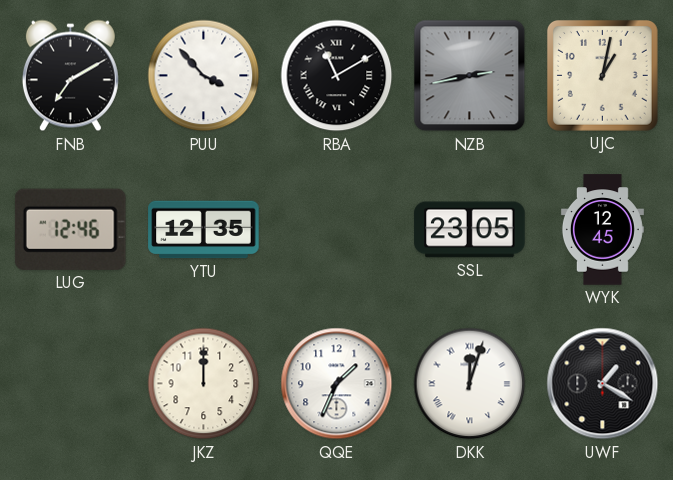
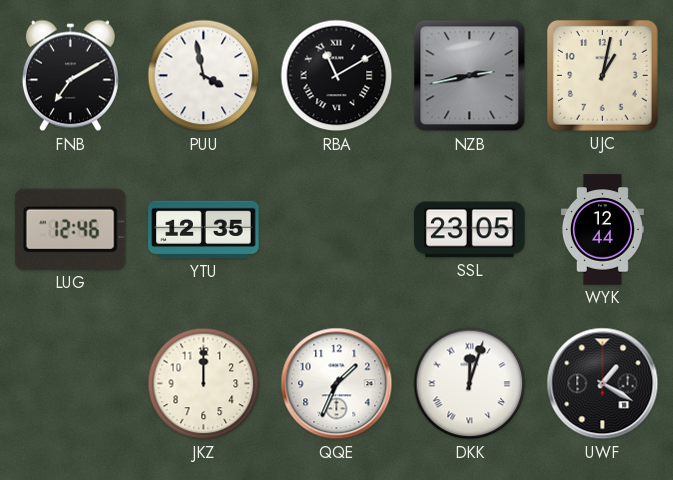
PUU: 3:53 -> 3:58 (204, 76)
WYK: 12:45 -> 12:44 (602, 230)
